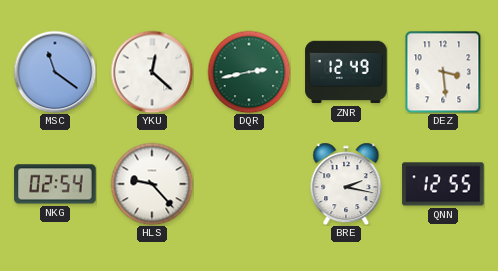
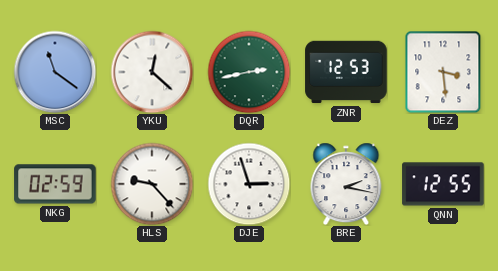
ZNR: 12:49 -> 12:53 (346, 72)
NKG: 02:54 -> 02:59 (55, 184)
DJE: none -> 2:57 (249, 184)
